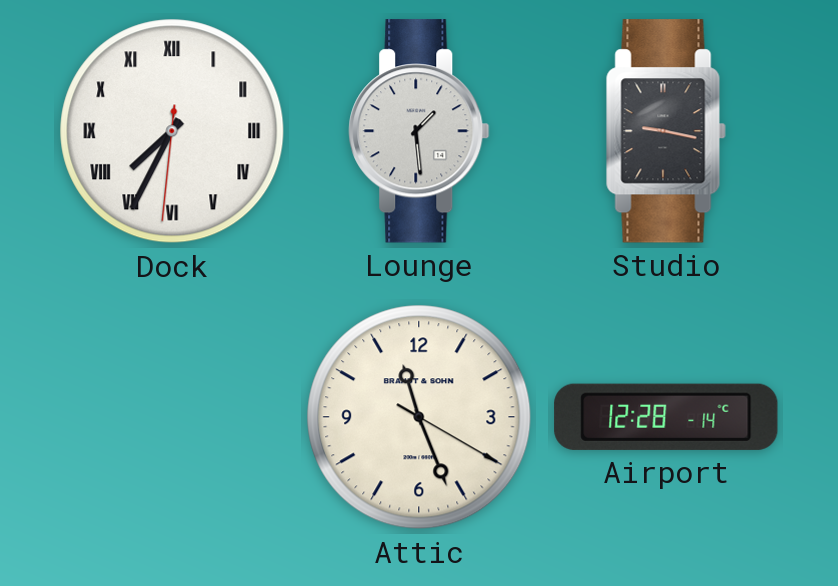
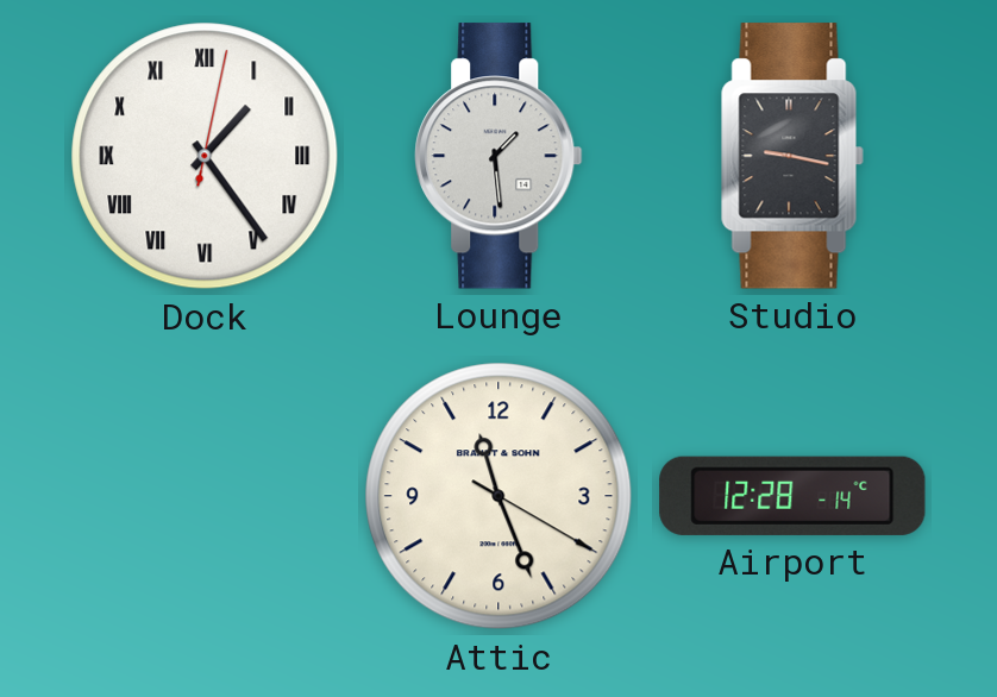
Dock: 7:34 -> 1:24 (205, 156)
